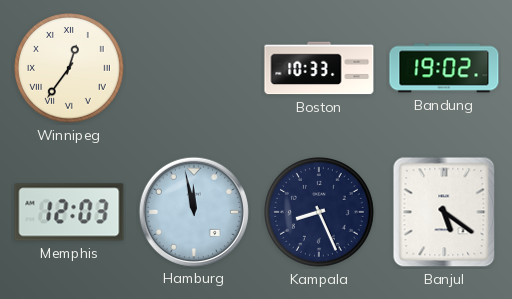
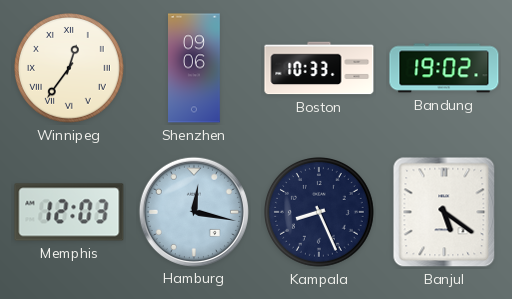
Shenzhen: none -> 09:06 (195, 68)
Hamburg: 11:58 -> 12:17 (193, 211)
